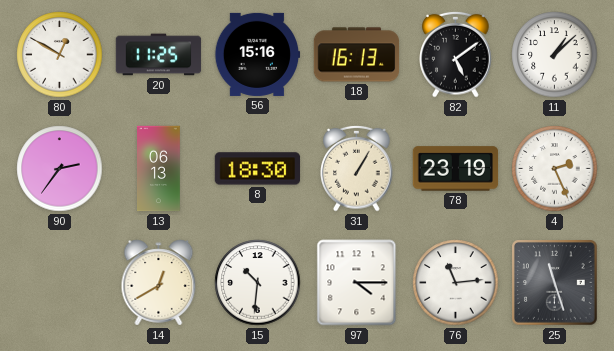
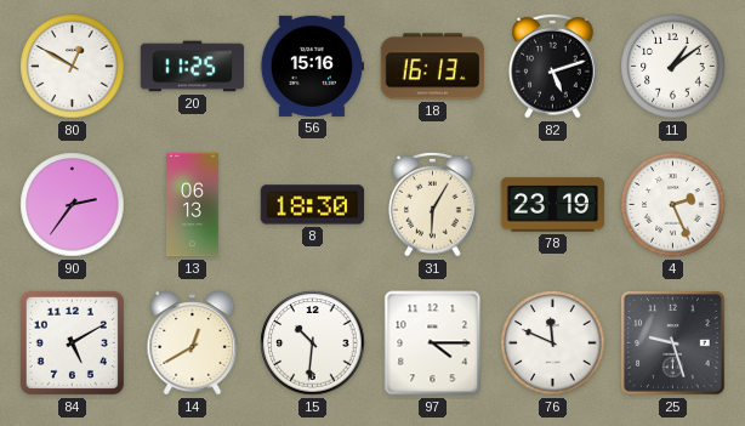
82: 5:09 -> 5:12 (553, 66)
11: 1:08 -> 1:09 (673, 67)
31: 1:05 -> 6:05 (433, 204)
84: none -> 5:10 (72, 342)
76: 11:14 -> 11:49 (553, 343)
25: 11:27 -> 9:27 (673, 343)
